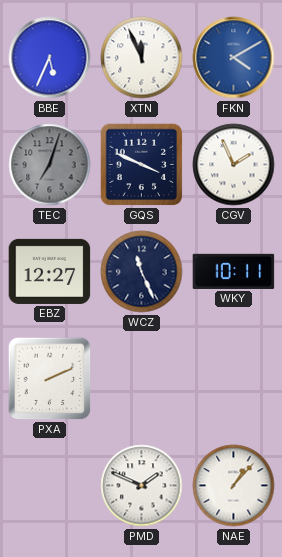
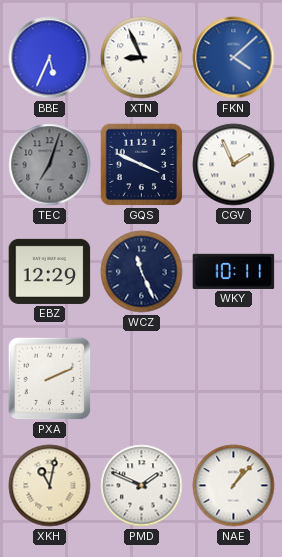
XTN: 11:56 -> 8:56 (142, 58)
FKN: 4:10 -> 4:08 (234, 58)
EBZ: 12:27 -> 12:29 (50, 271)
XKH: none -> 11:02 (50, 486)
